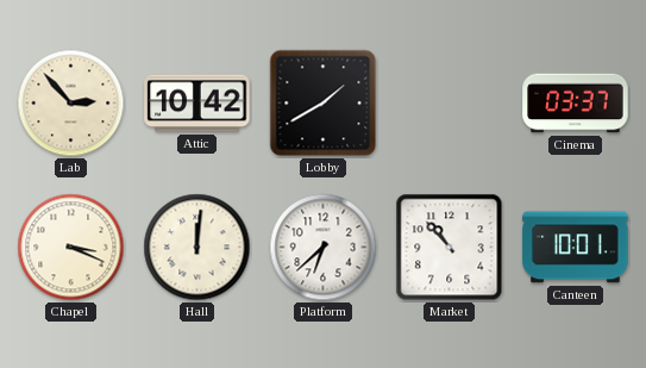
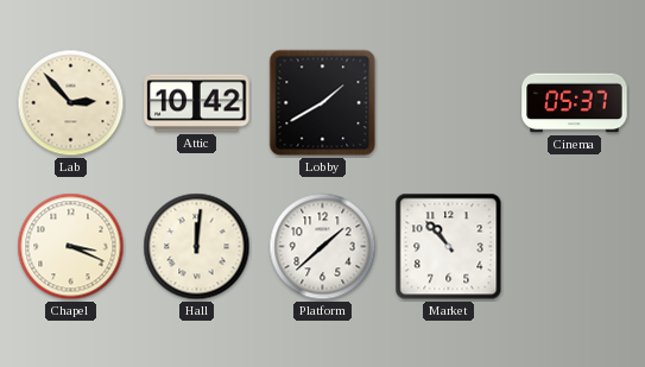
Cinema: 03:37 -> 05:37 (575, 103)
Platform: 6:38 -> 1:38 (323, 247)
Canteen: 10:01 -> none (576, 248)
